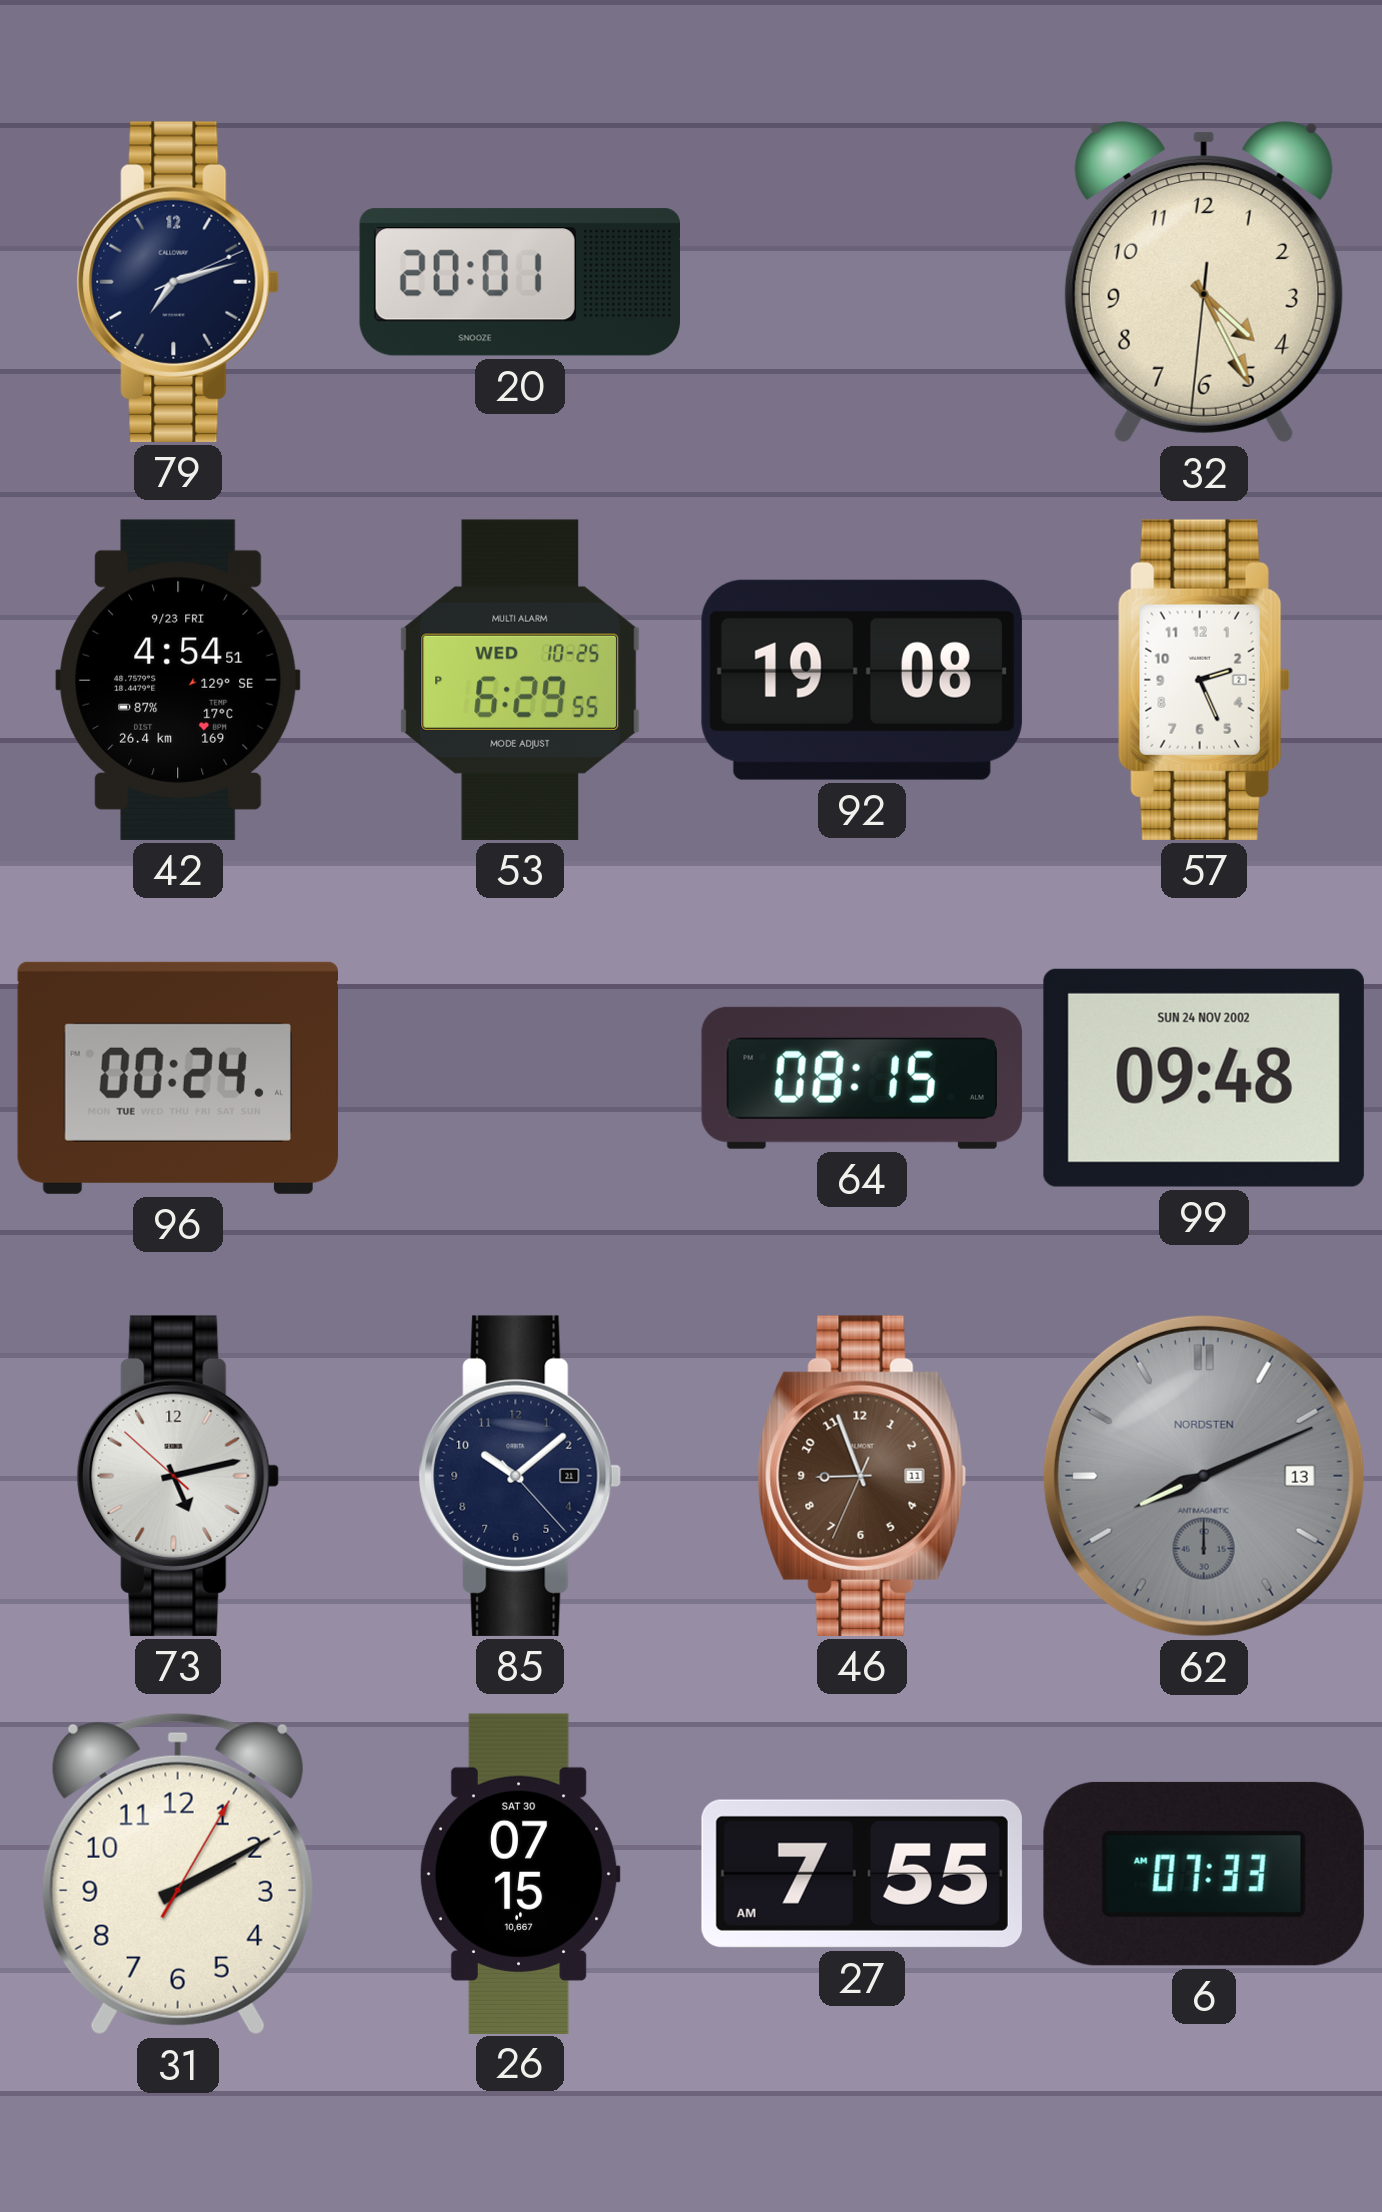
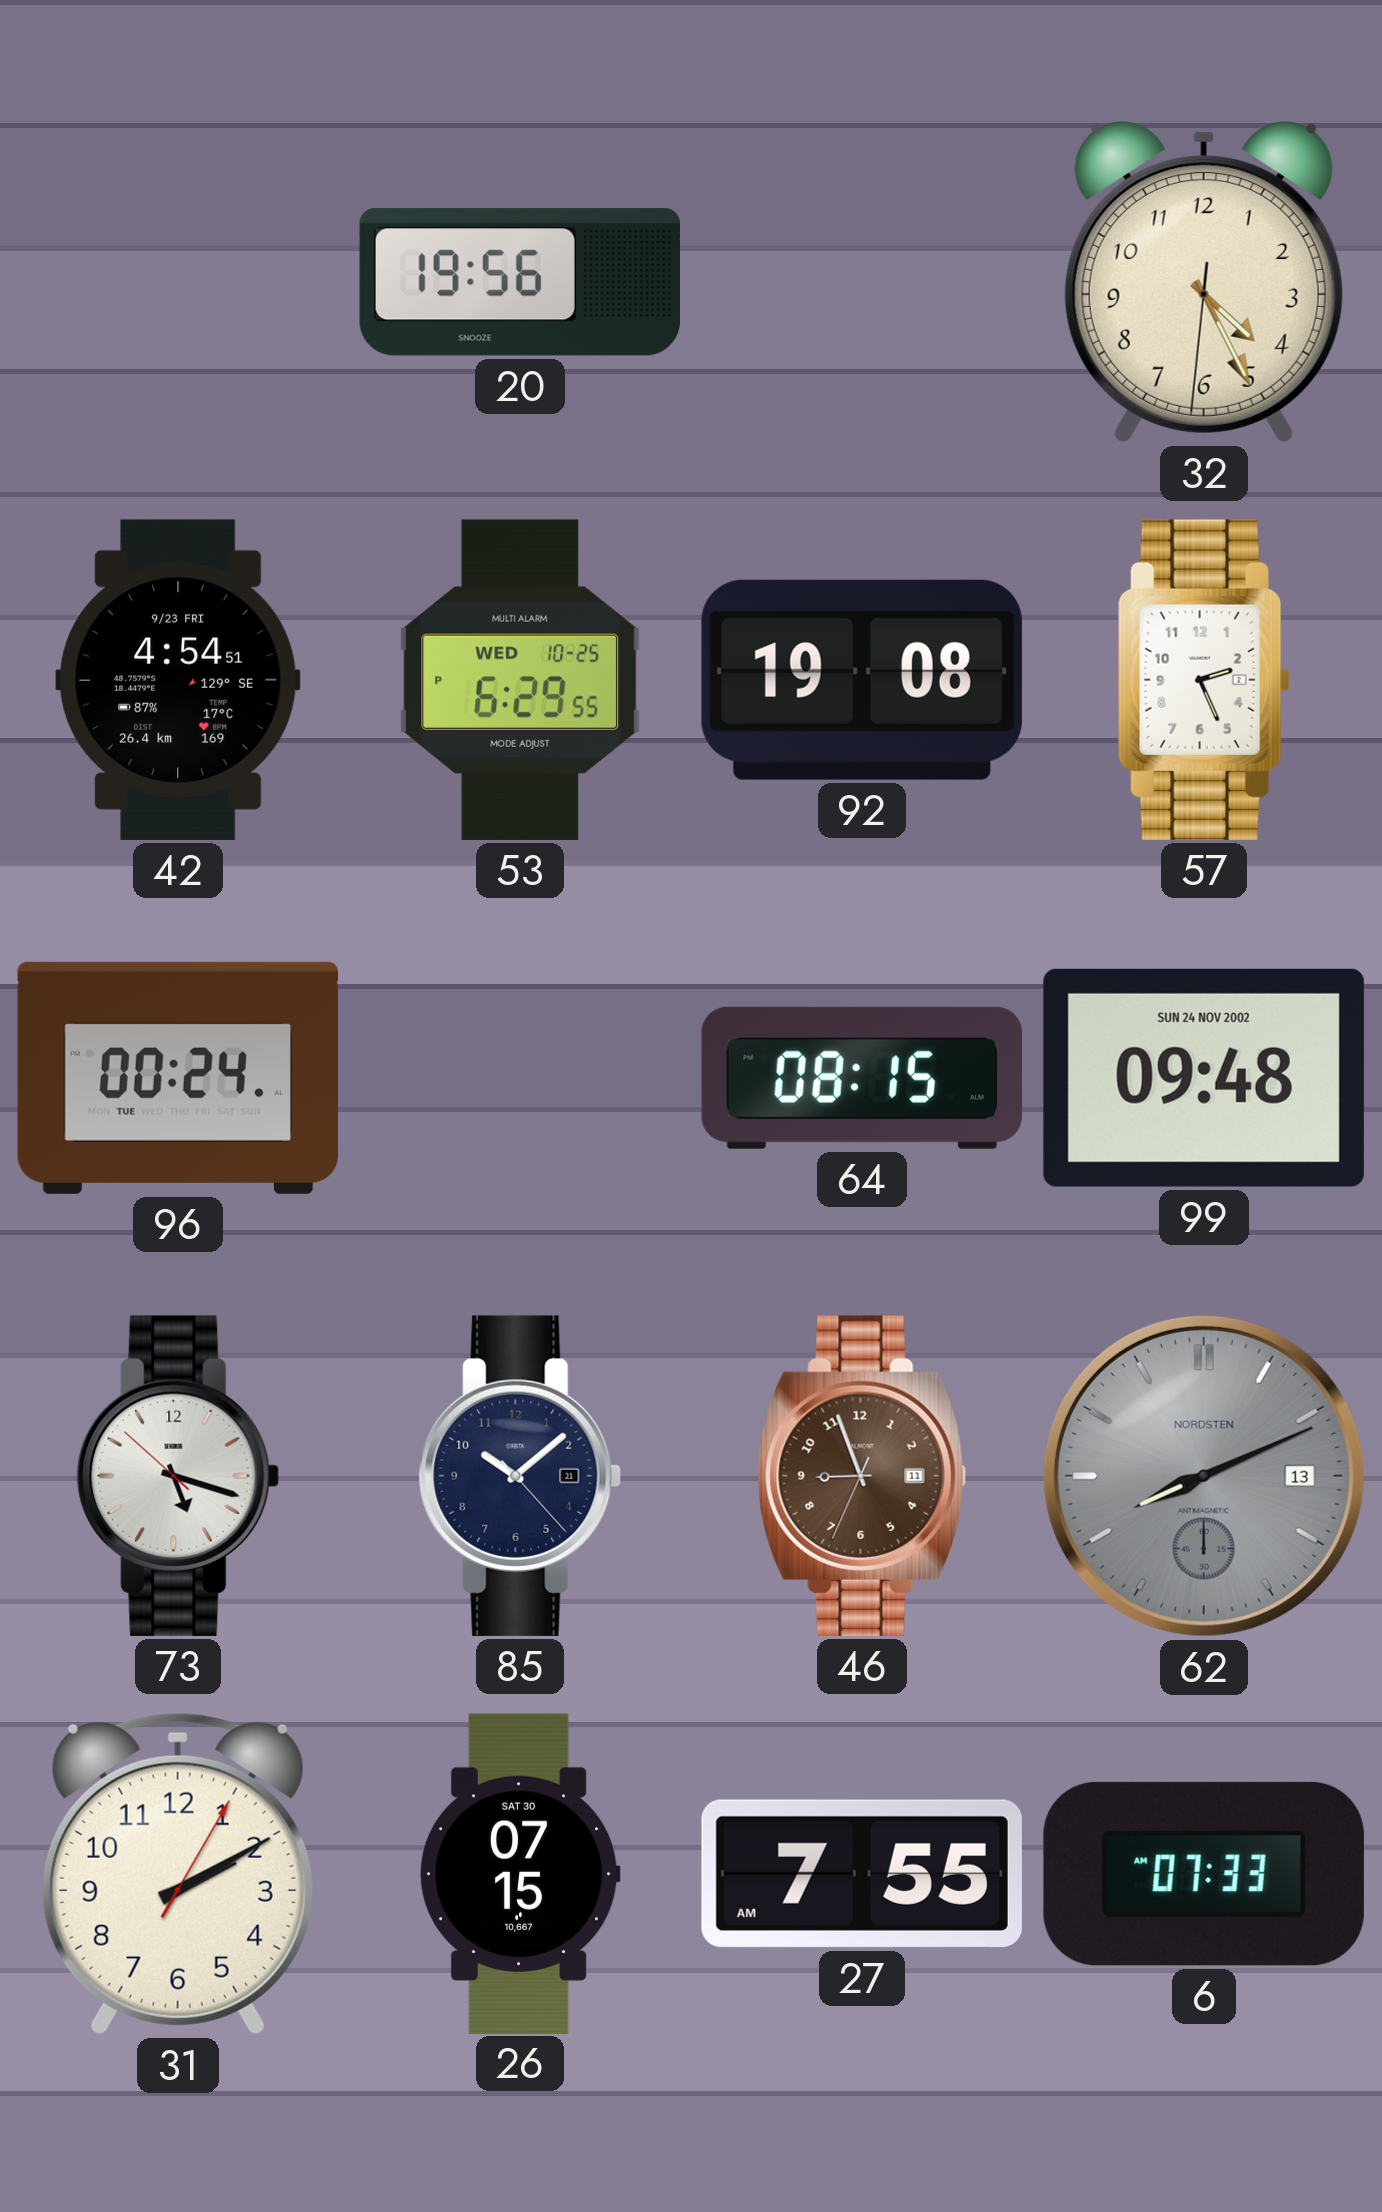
79: 7:12 -> none (178, 282)
20: 20:01 -> 19:56 (519, 282)
73: 5:12 -> 5:17 (178, 1476)
